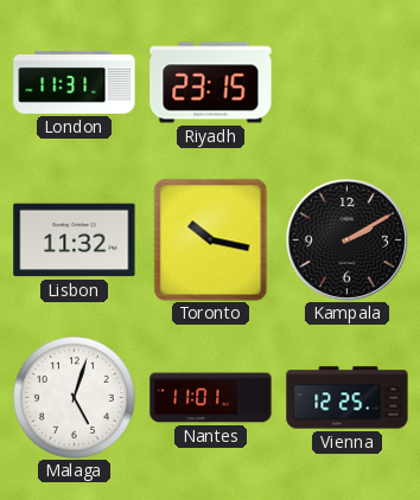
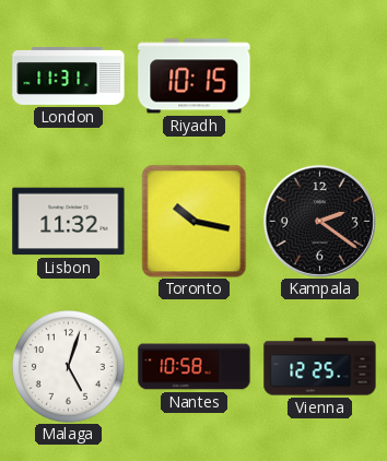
Riyadh: 23:15 -> 10:15 (195, 76)
Kampala: 2:10 -> 2:21 (319, 221)
Nantes: 11:01 -> 10:58 (195, 367)
